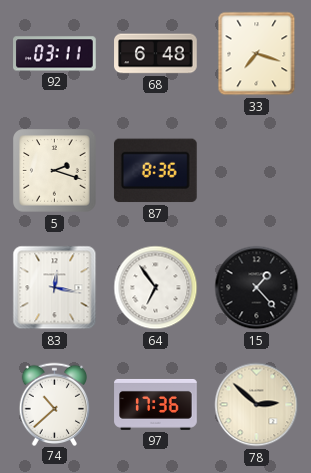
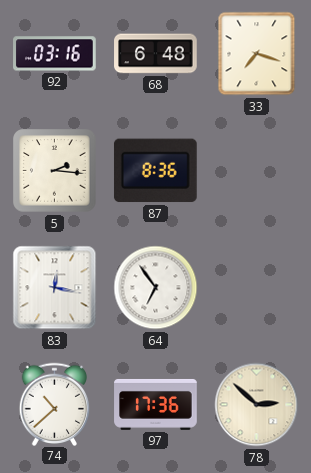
92: 03:11 -> 03:16 (55, 54)
5: 2:18 -> 2:16 (55, 171)
15: 1:23 -> none (257, 288)
